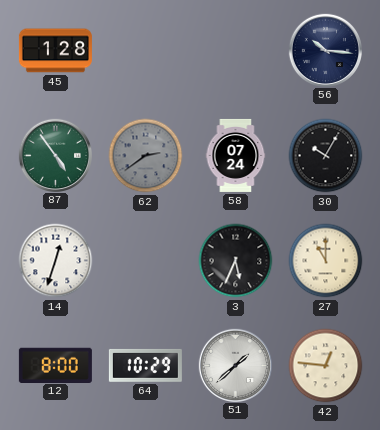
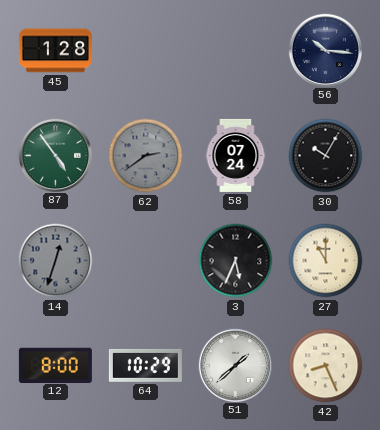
14 dial: white -> grey (56, 261)
42: 12:46 -> 8:26 (326, 366)
